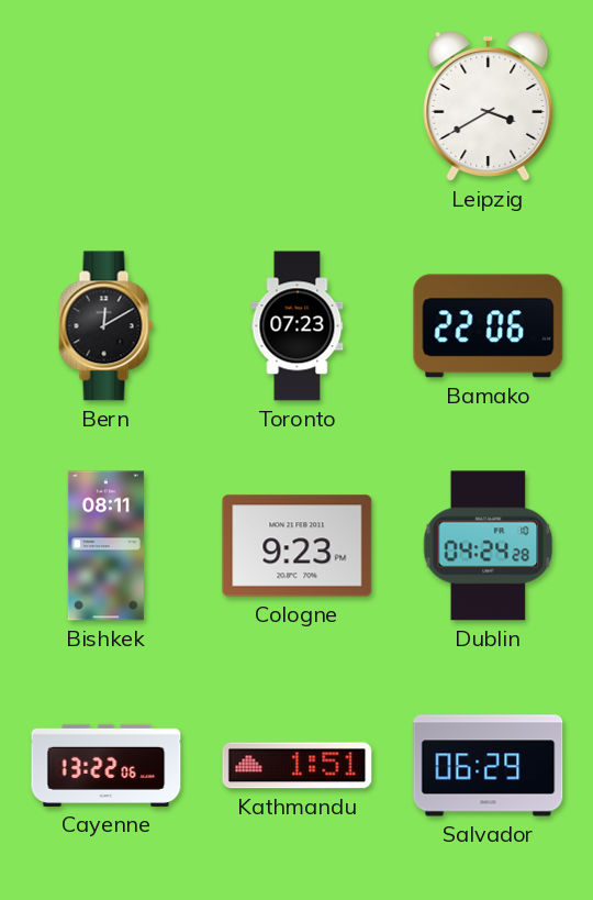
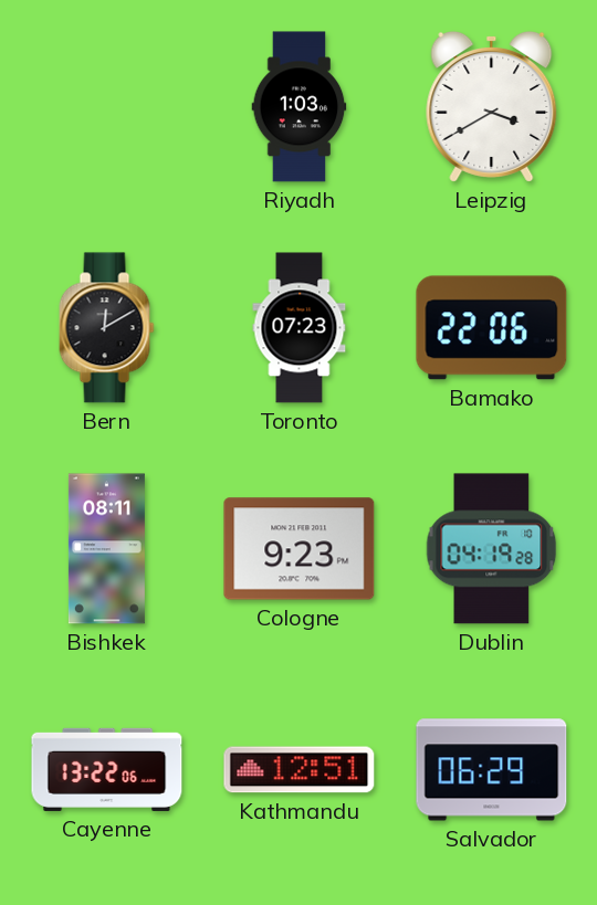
Riyadh: none -> 1:03 (300, 107)
Dublin: 04:24 -> 04:19 (492, 549)
Kathmandu: 1:51 -> 12:51 (300, 770)
